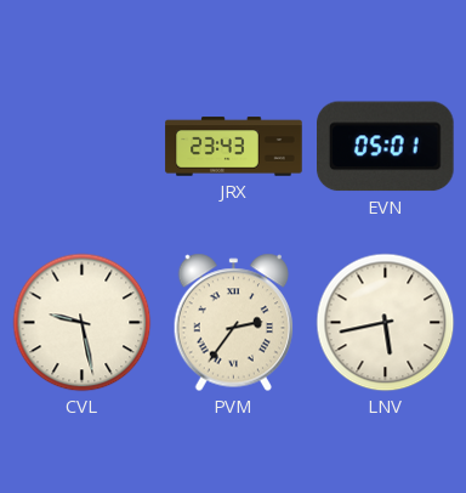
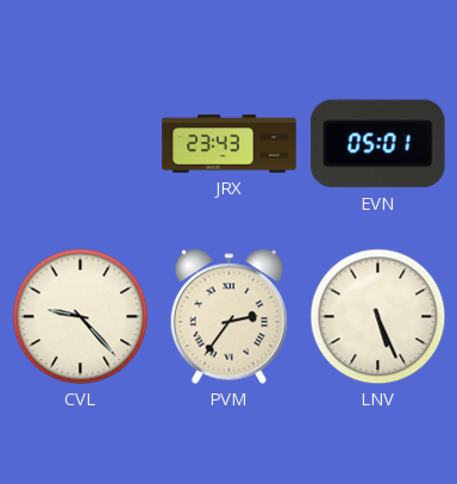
CVL: 9:28 -> 9:23 (81, 317)
LNV: 5:43 -> 5:26 (378, 317)
